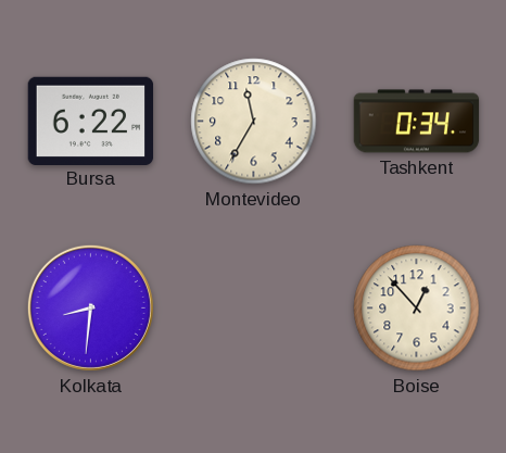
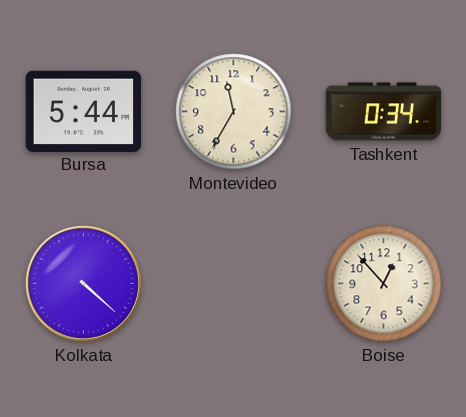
Bursa: 6:22 -> 5:44 (84, 111)
Kolkata: 8:31 -> 4:22 (83, 283)
